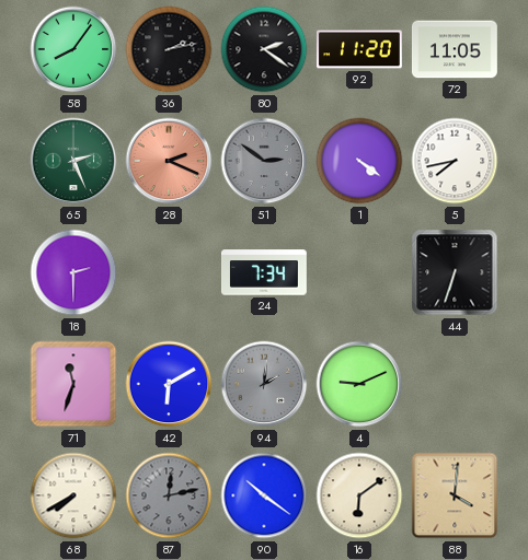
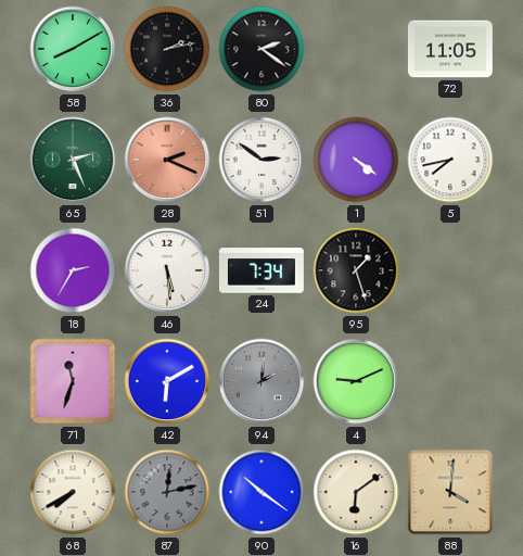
58: 8:06 -> 8:10 (73, 49)
92: 11:20 -> none (359, 49)
51 dial: grey -> white (261, 160)
18: 2:30 -> 2:35 (73, 270)
46: none -> 5:29 (167, 270)
95: none -> 1:27 (356, 270)
44: 6:33 -> none (455, 272)
